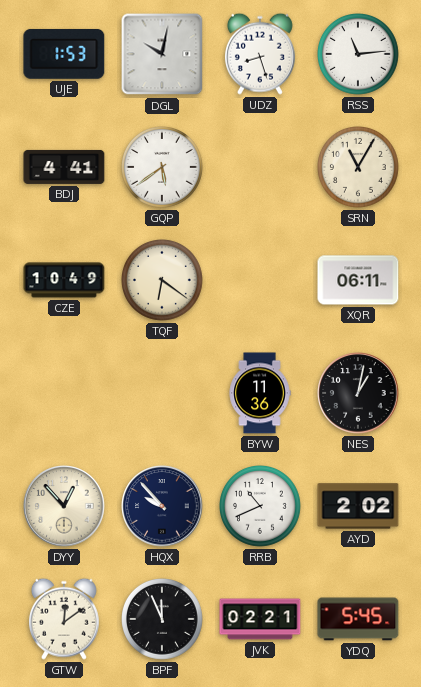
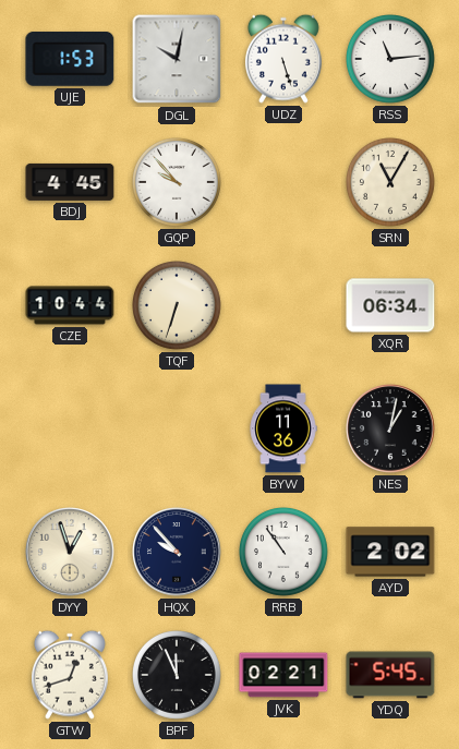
UDZ: 8:27 -> 5:27 (283, 59)
BDJ: 4:41 -> 4:45 (70, 182)
GQP: 5:39 -> 9:53 (178, 183)
CZE: 10:49 -> 10:44 (70, 305)
TQF: 6:21 -> 6:33 (178, 306)
XQR: 06:11 -> 06:34 (390, 305)
DYY: 12:53 -> 12:57 (70, 552)
RRB: 10:41 -> 10:54 (285, 553)
GTW: 12:09 -> 12:42 (70, 675)
